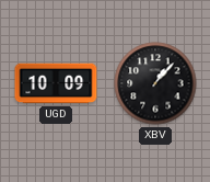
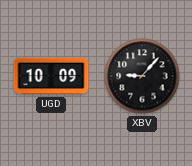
XBV: 1:07 -> 9:07 (142, 76)
